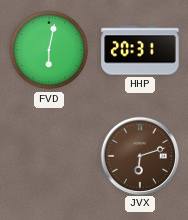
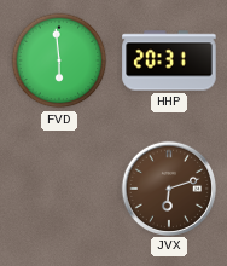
FVD: 6:02 -> 5:59 (59, 60)
